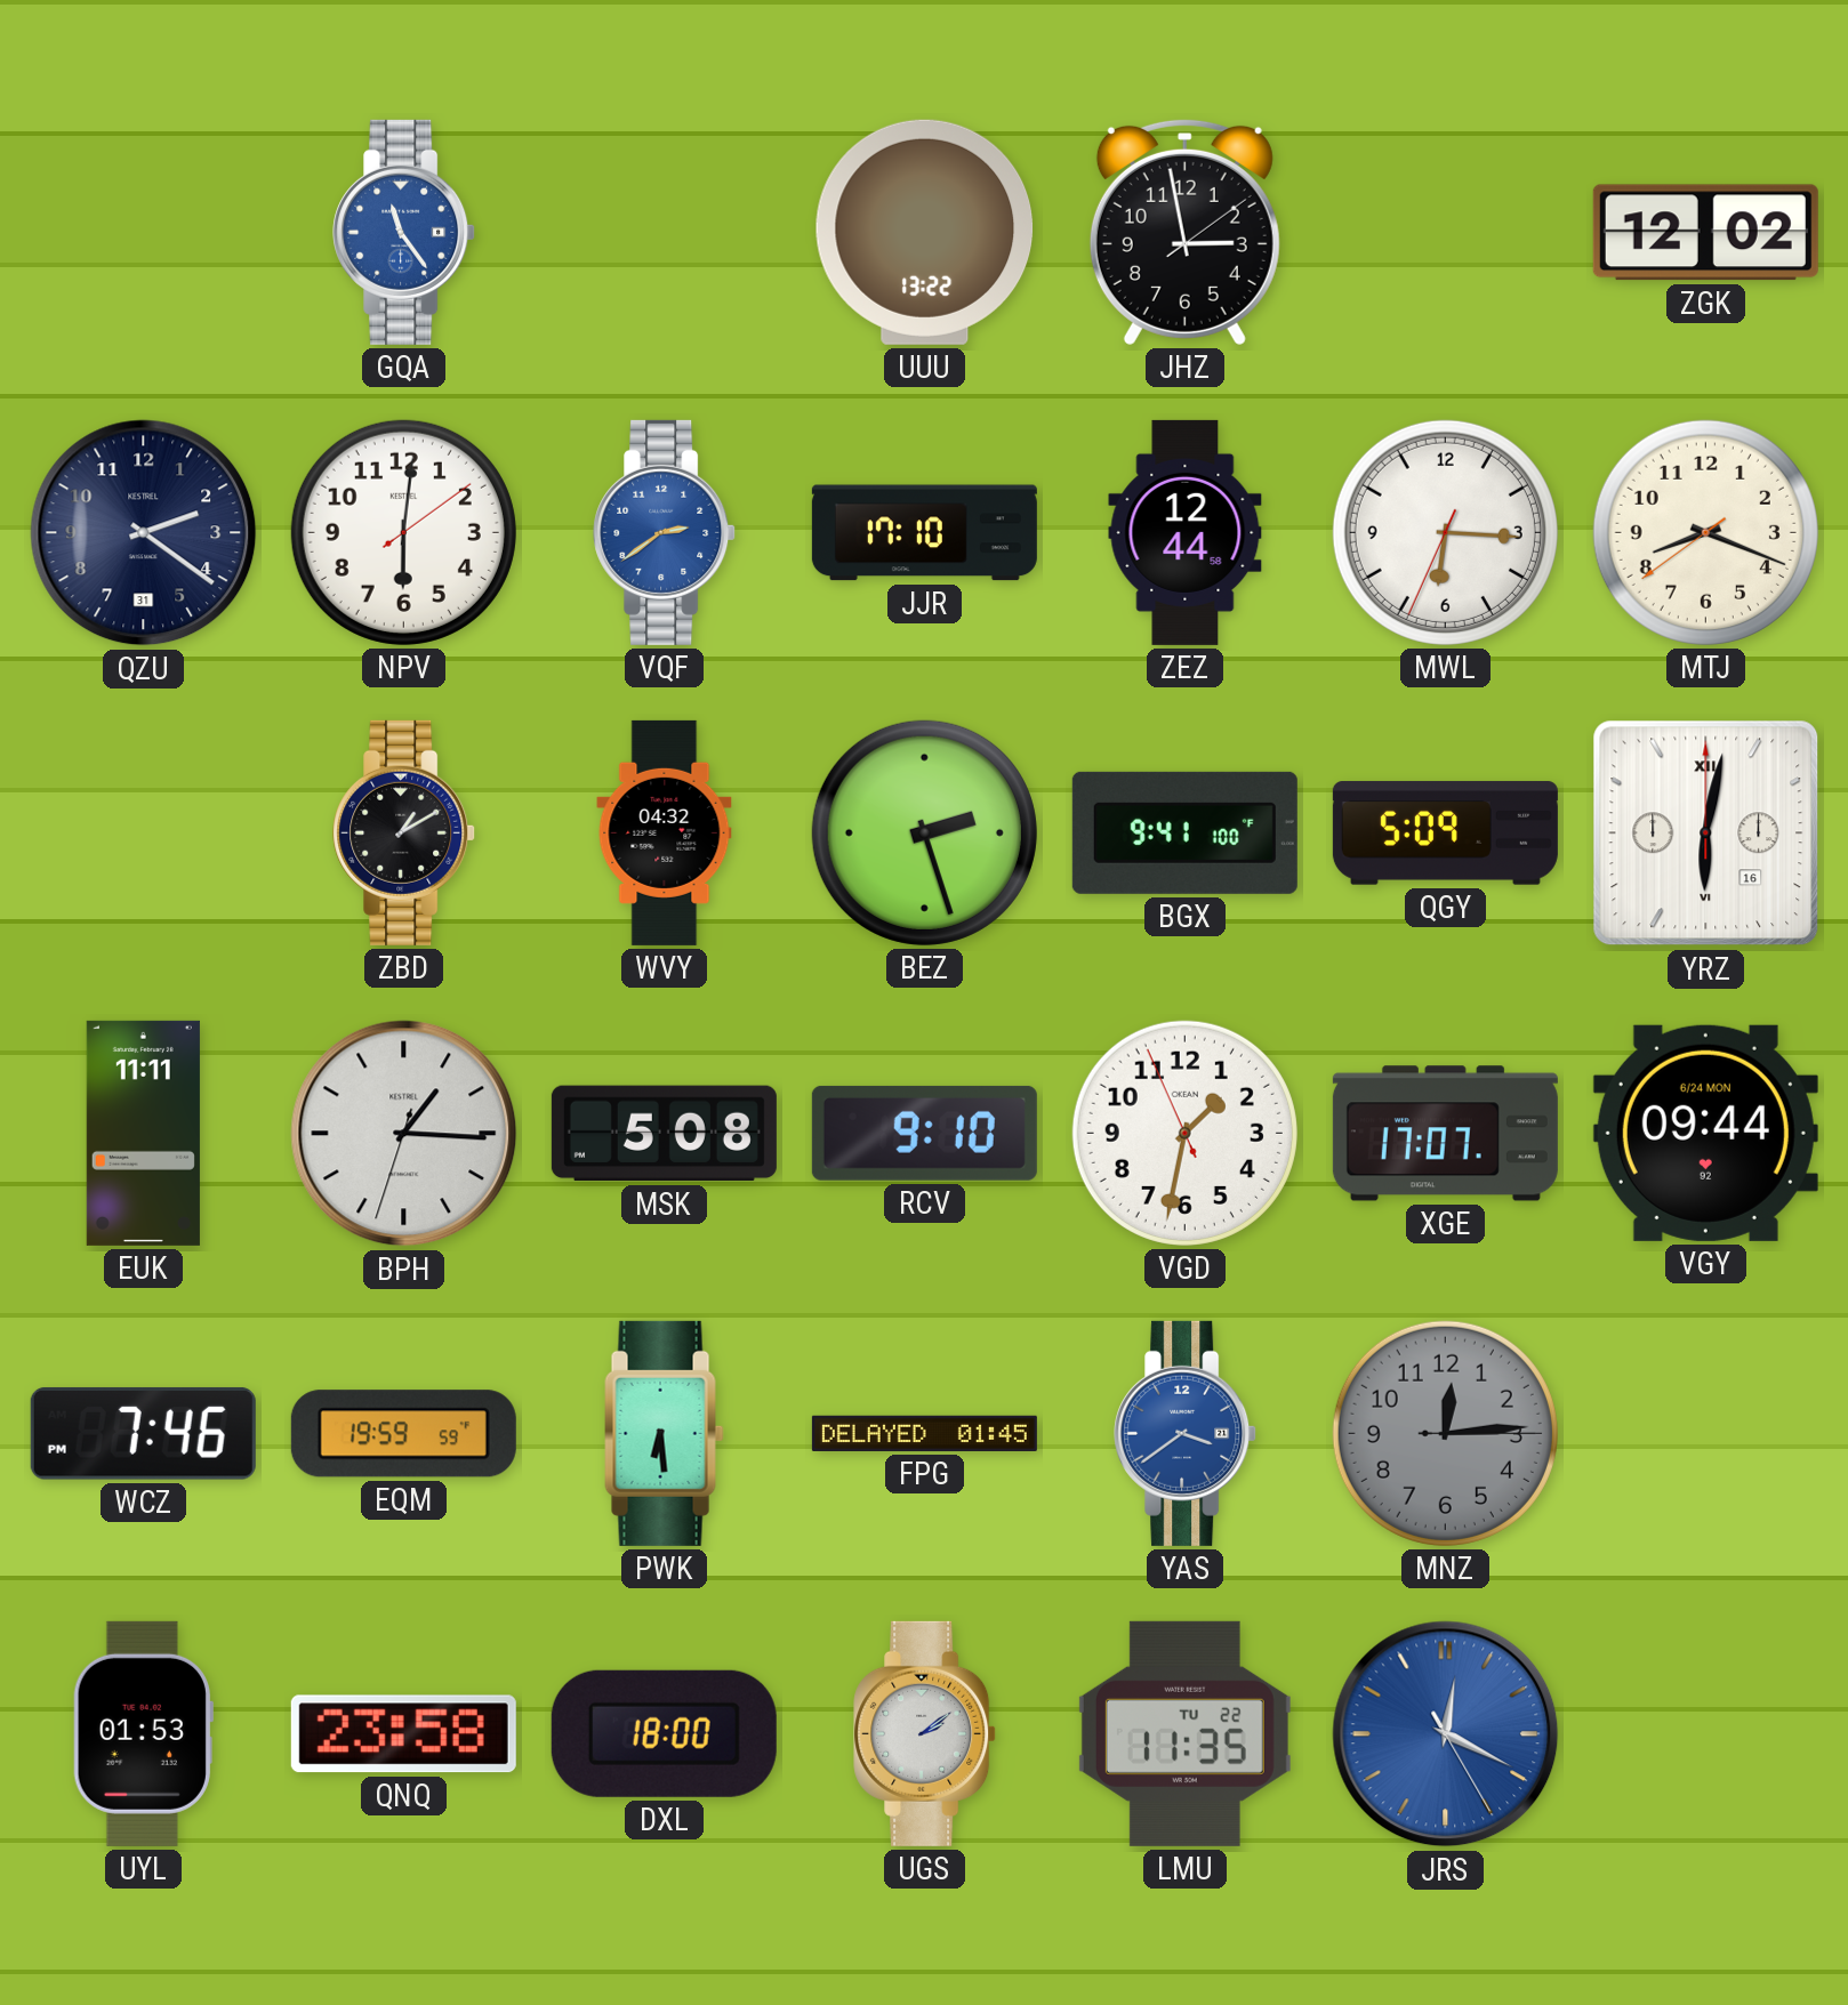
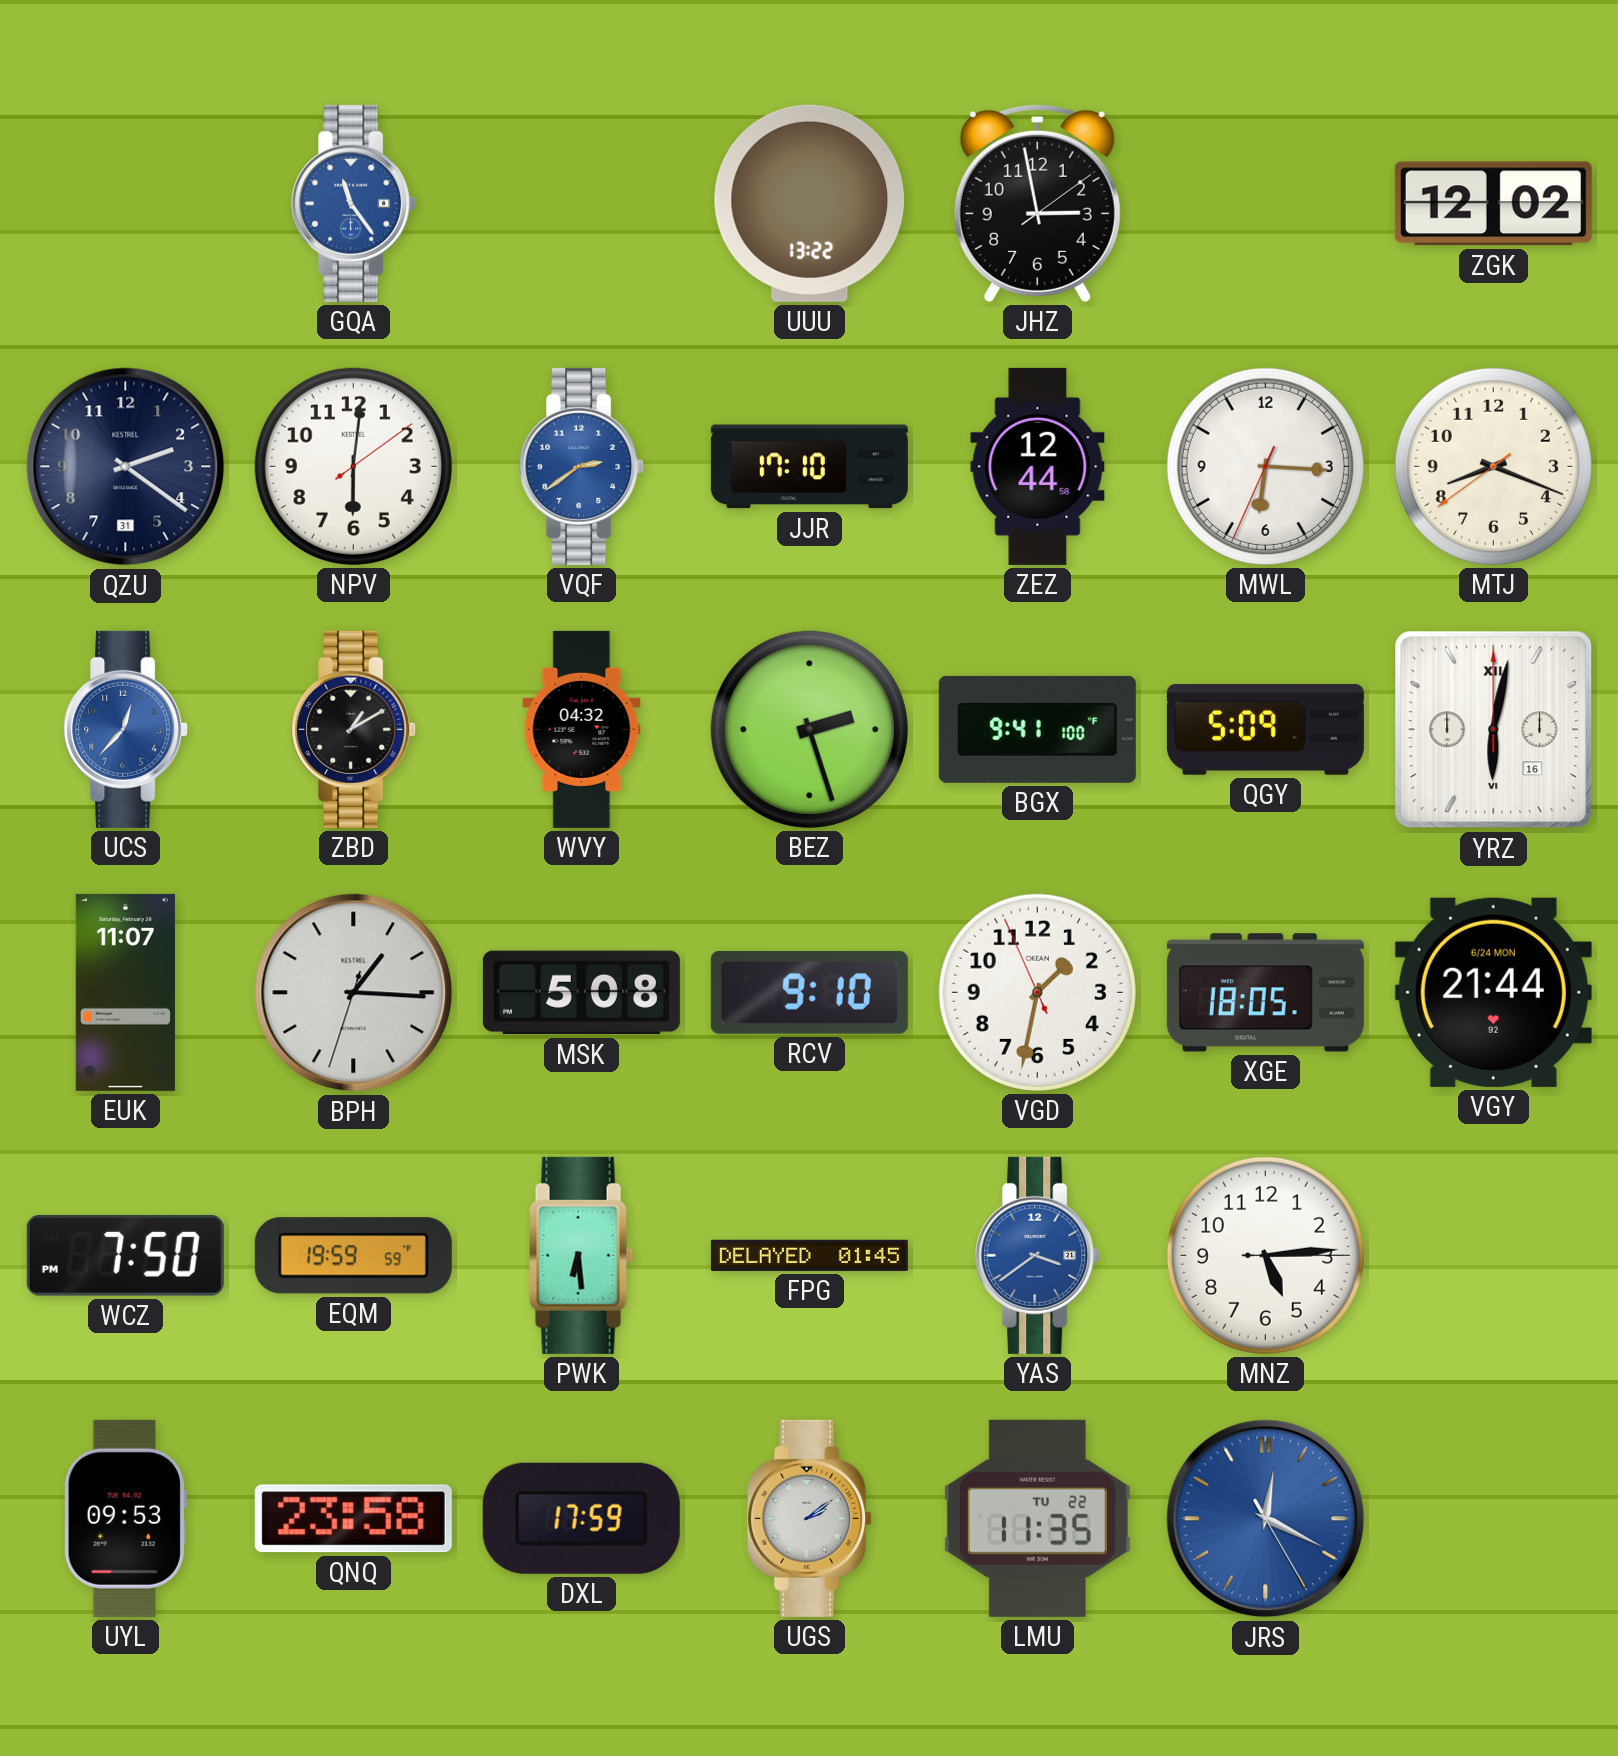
UCS: none -> 12:37 (126, 729)
EUK: 11:11 -> 11:07 (125, 992)
XGE: 17:07 -> 18:05 (1265, 993)
VGY: 09:44 -> 21:44 (1493, 992)
WCZ: 7:46 -> 7:50 (125, 1255)
MNZ: 12:14 -> 5:14 (1265, 1255)
MNZ dial: grey -> white (1265, 1255)
UYL: 01:53 -> 09:53 (125, 1518)
DXL: 18:00 -> 17:59 (581, 1518)
